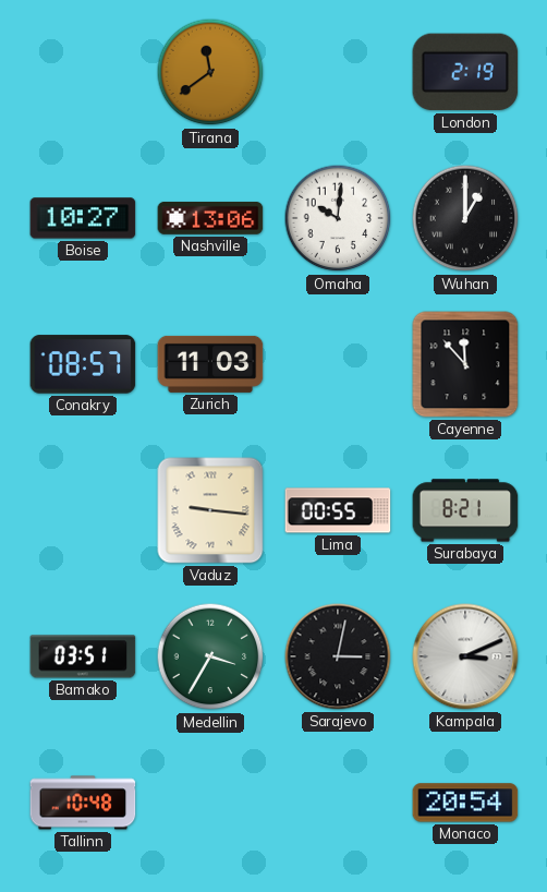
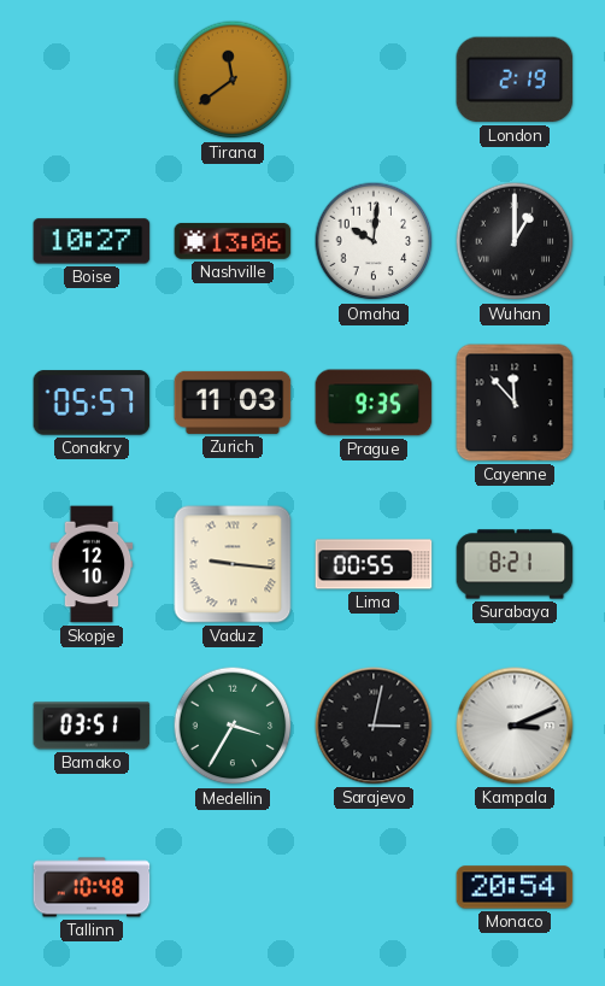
Conakry: 08:57 -> 05:57 (92, 403)
Prague: none -> 9:35 (374, 403)
Skopje: none -> 12:10 (92, 564)
